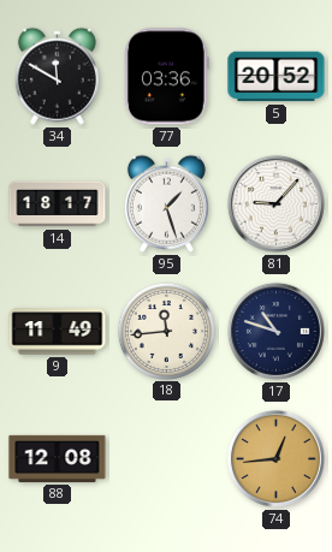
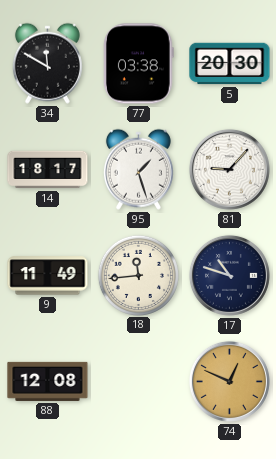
77: 03:36 -> 03:38 (138, 64)
5: 20:52 -> 20:30 (230, 64)
74: 12:44 -> 12:49 (229, 381)
